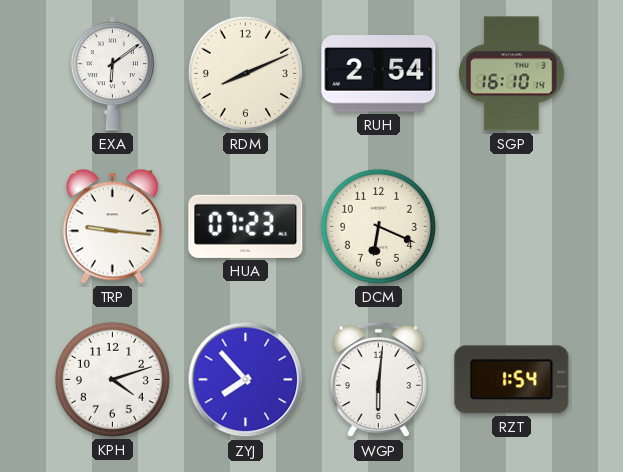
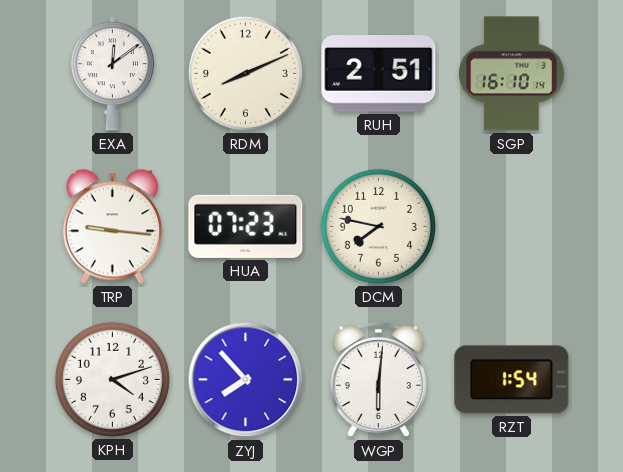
EXA: 6:09 -> 12:09 (112, 74)
RUH: 2:54 -> 2:51 (379, 74)
DCM: 6:19 -> 7:47 (378, 226)
